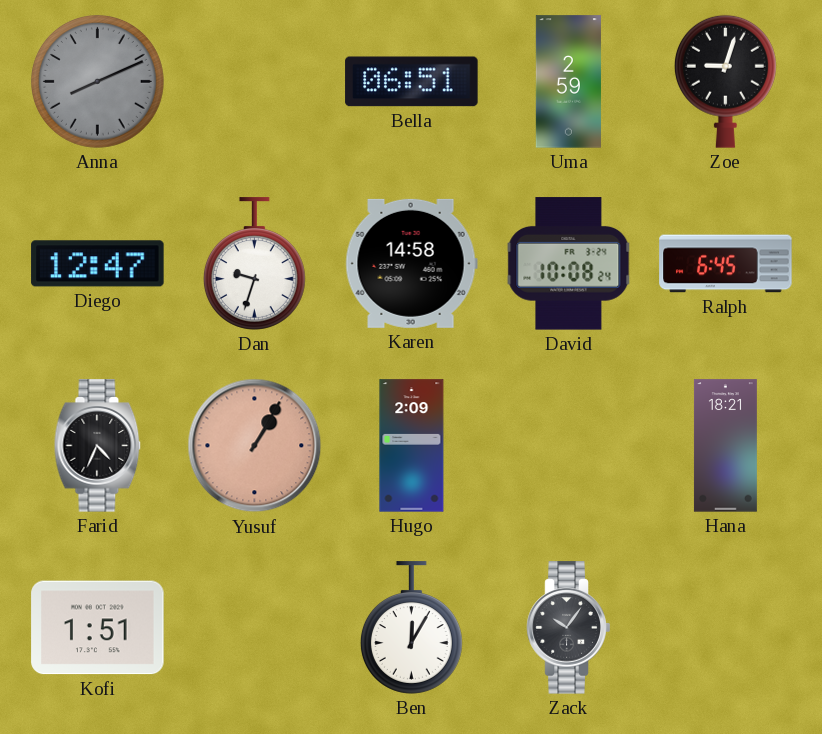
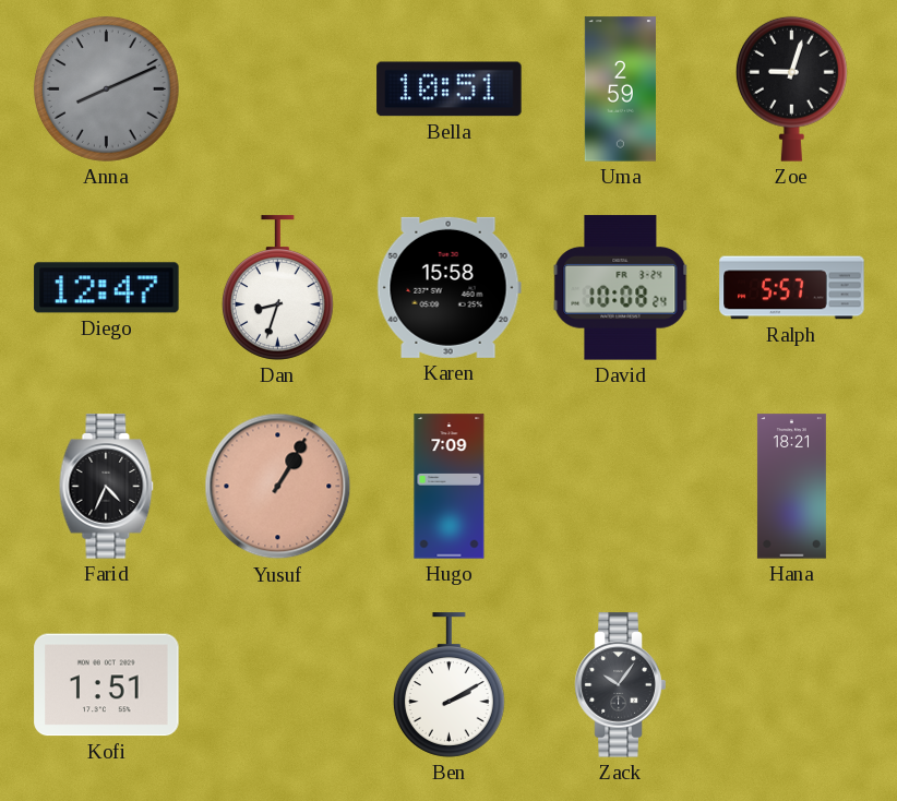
Bella: 06:51 -> 10:51 (450, 89)
Dan: 9:33 -> 8:33 (277, 288)
Karen: 14:58 -> 15:58 (448, 287)
Ralph: 6:45 -> 5:57 (792, 288)
Hugo: 2:09 -> 7:09 (450, 487)
Ben: 12:05 -> 2:10 (448, 685)
